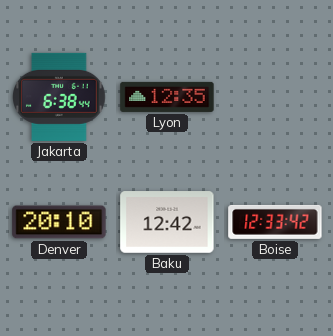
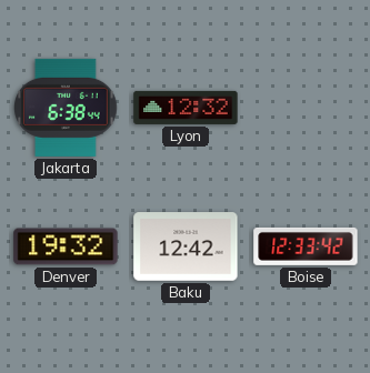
Lyon: 12:35 -> 12:32 (186, 108)
Denver: 20:10 -> 19:32 (66, 246)
